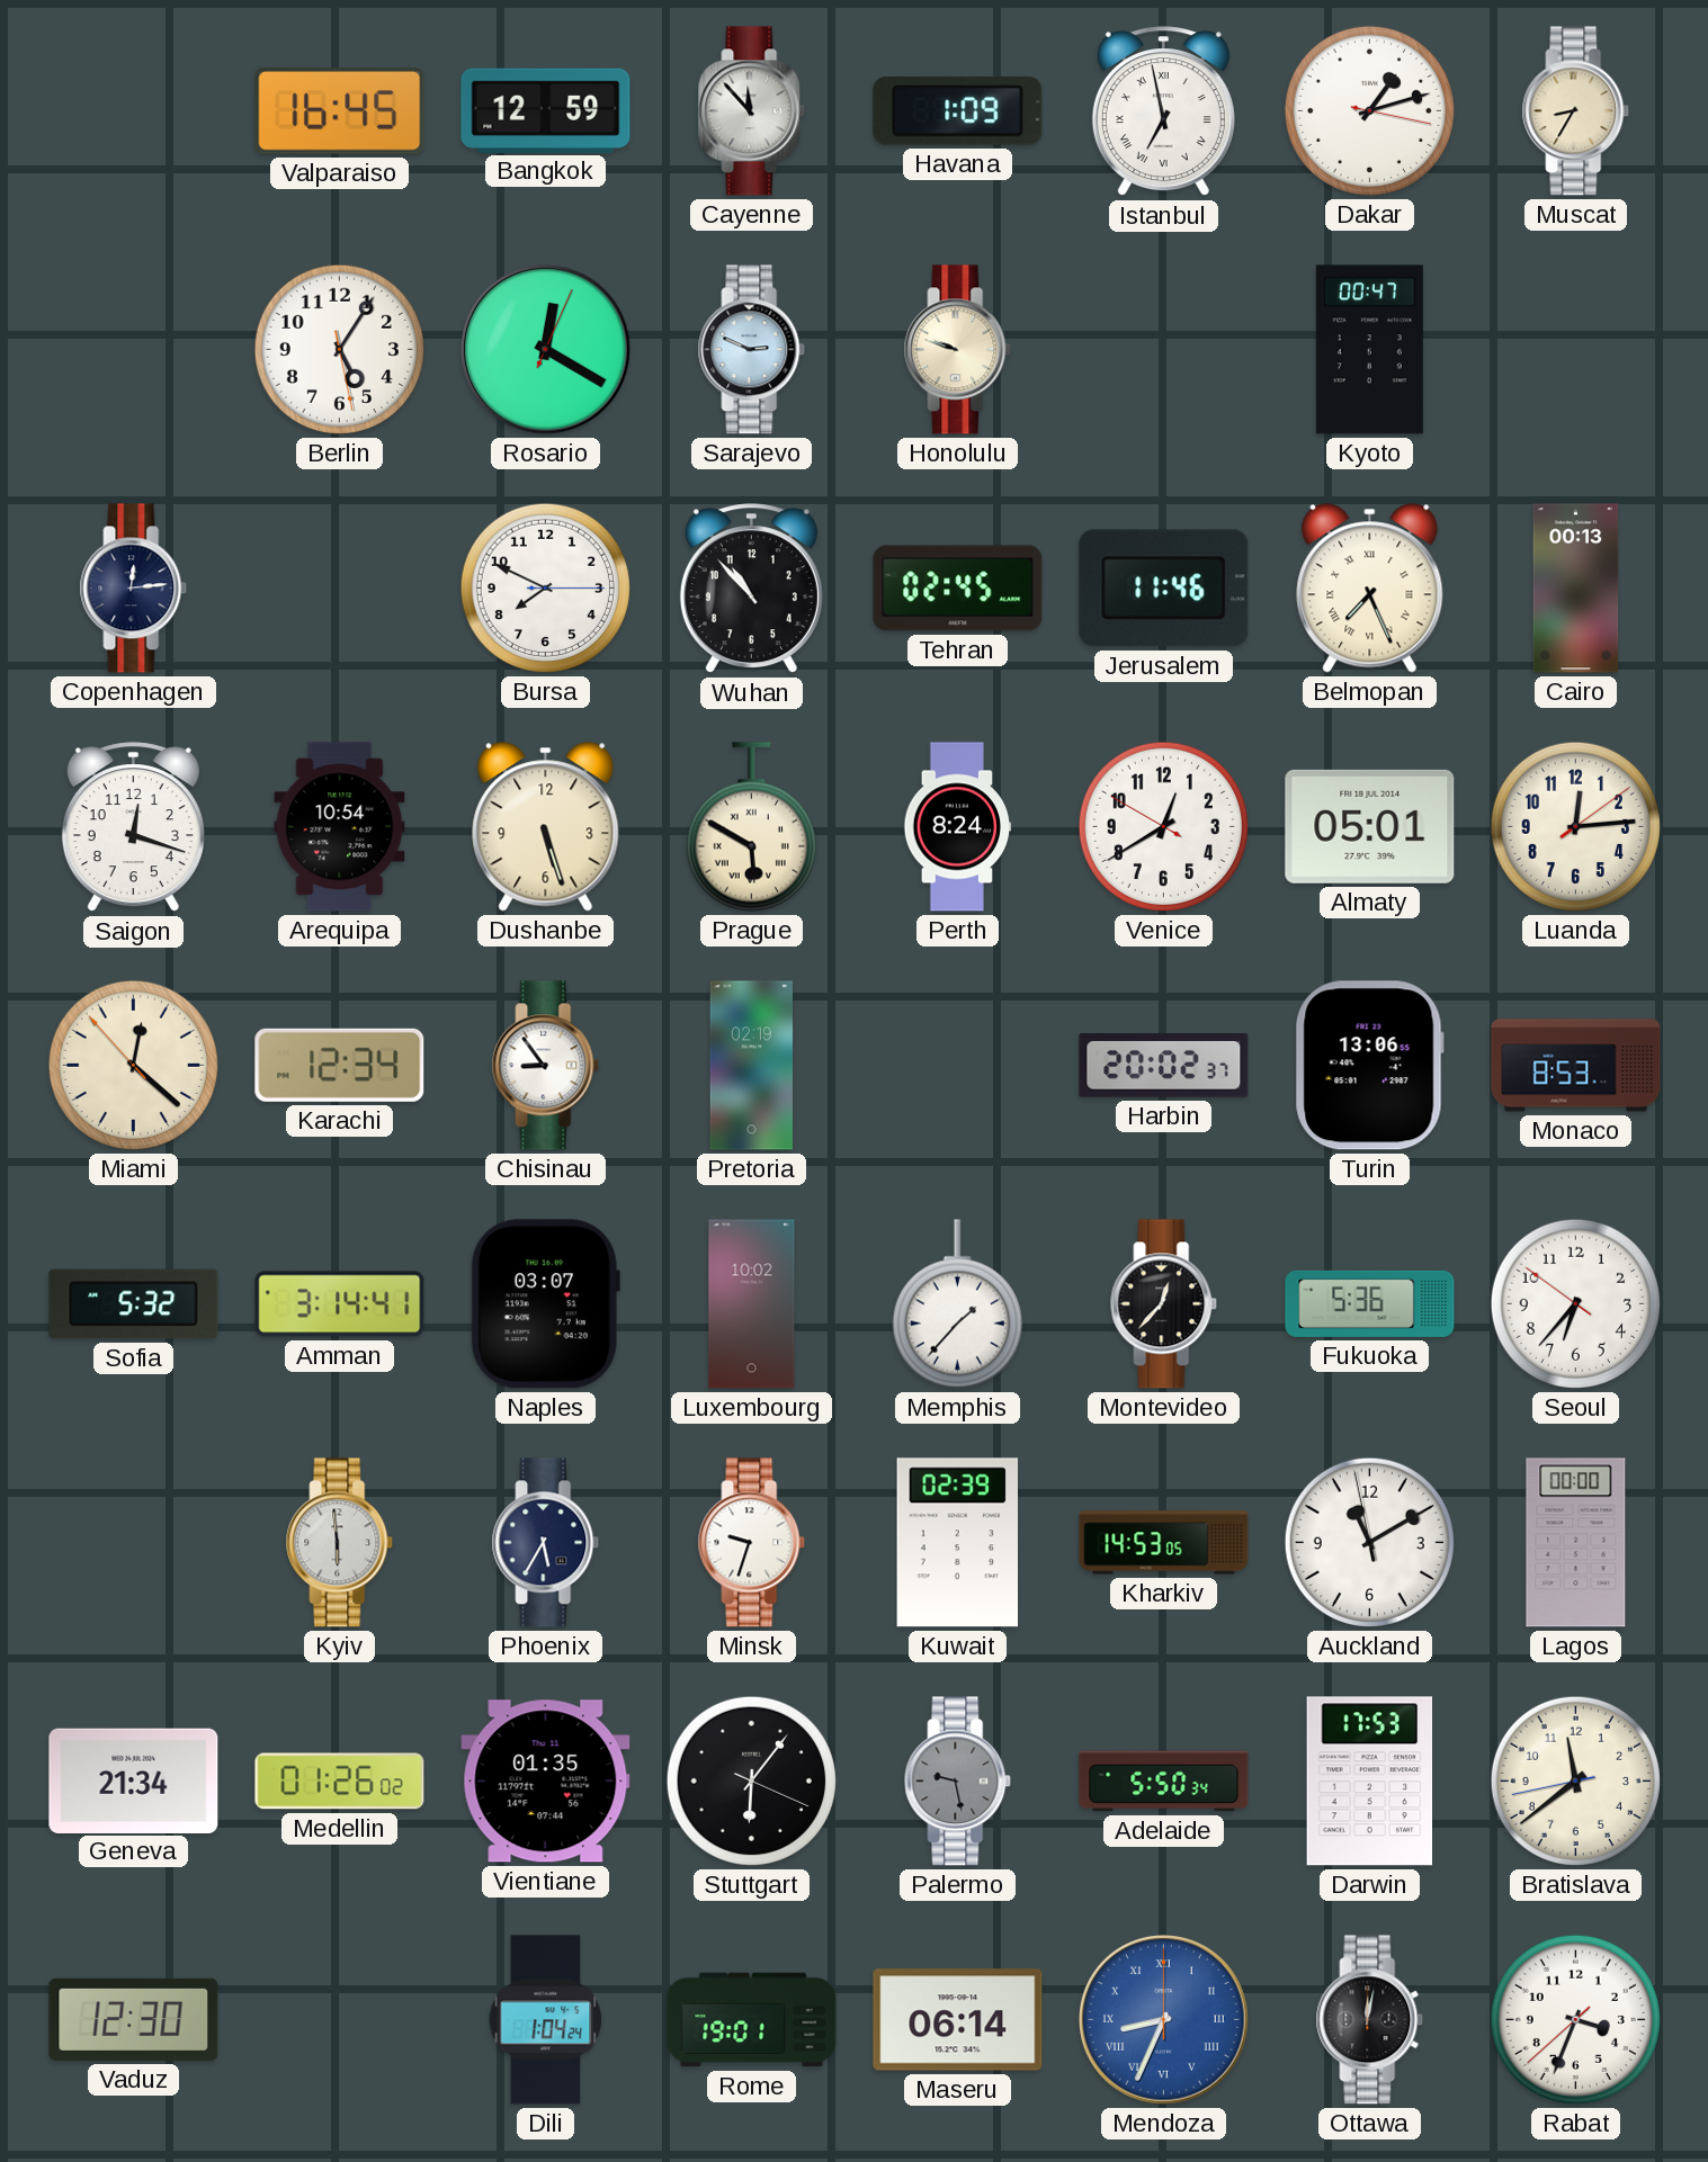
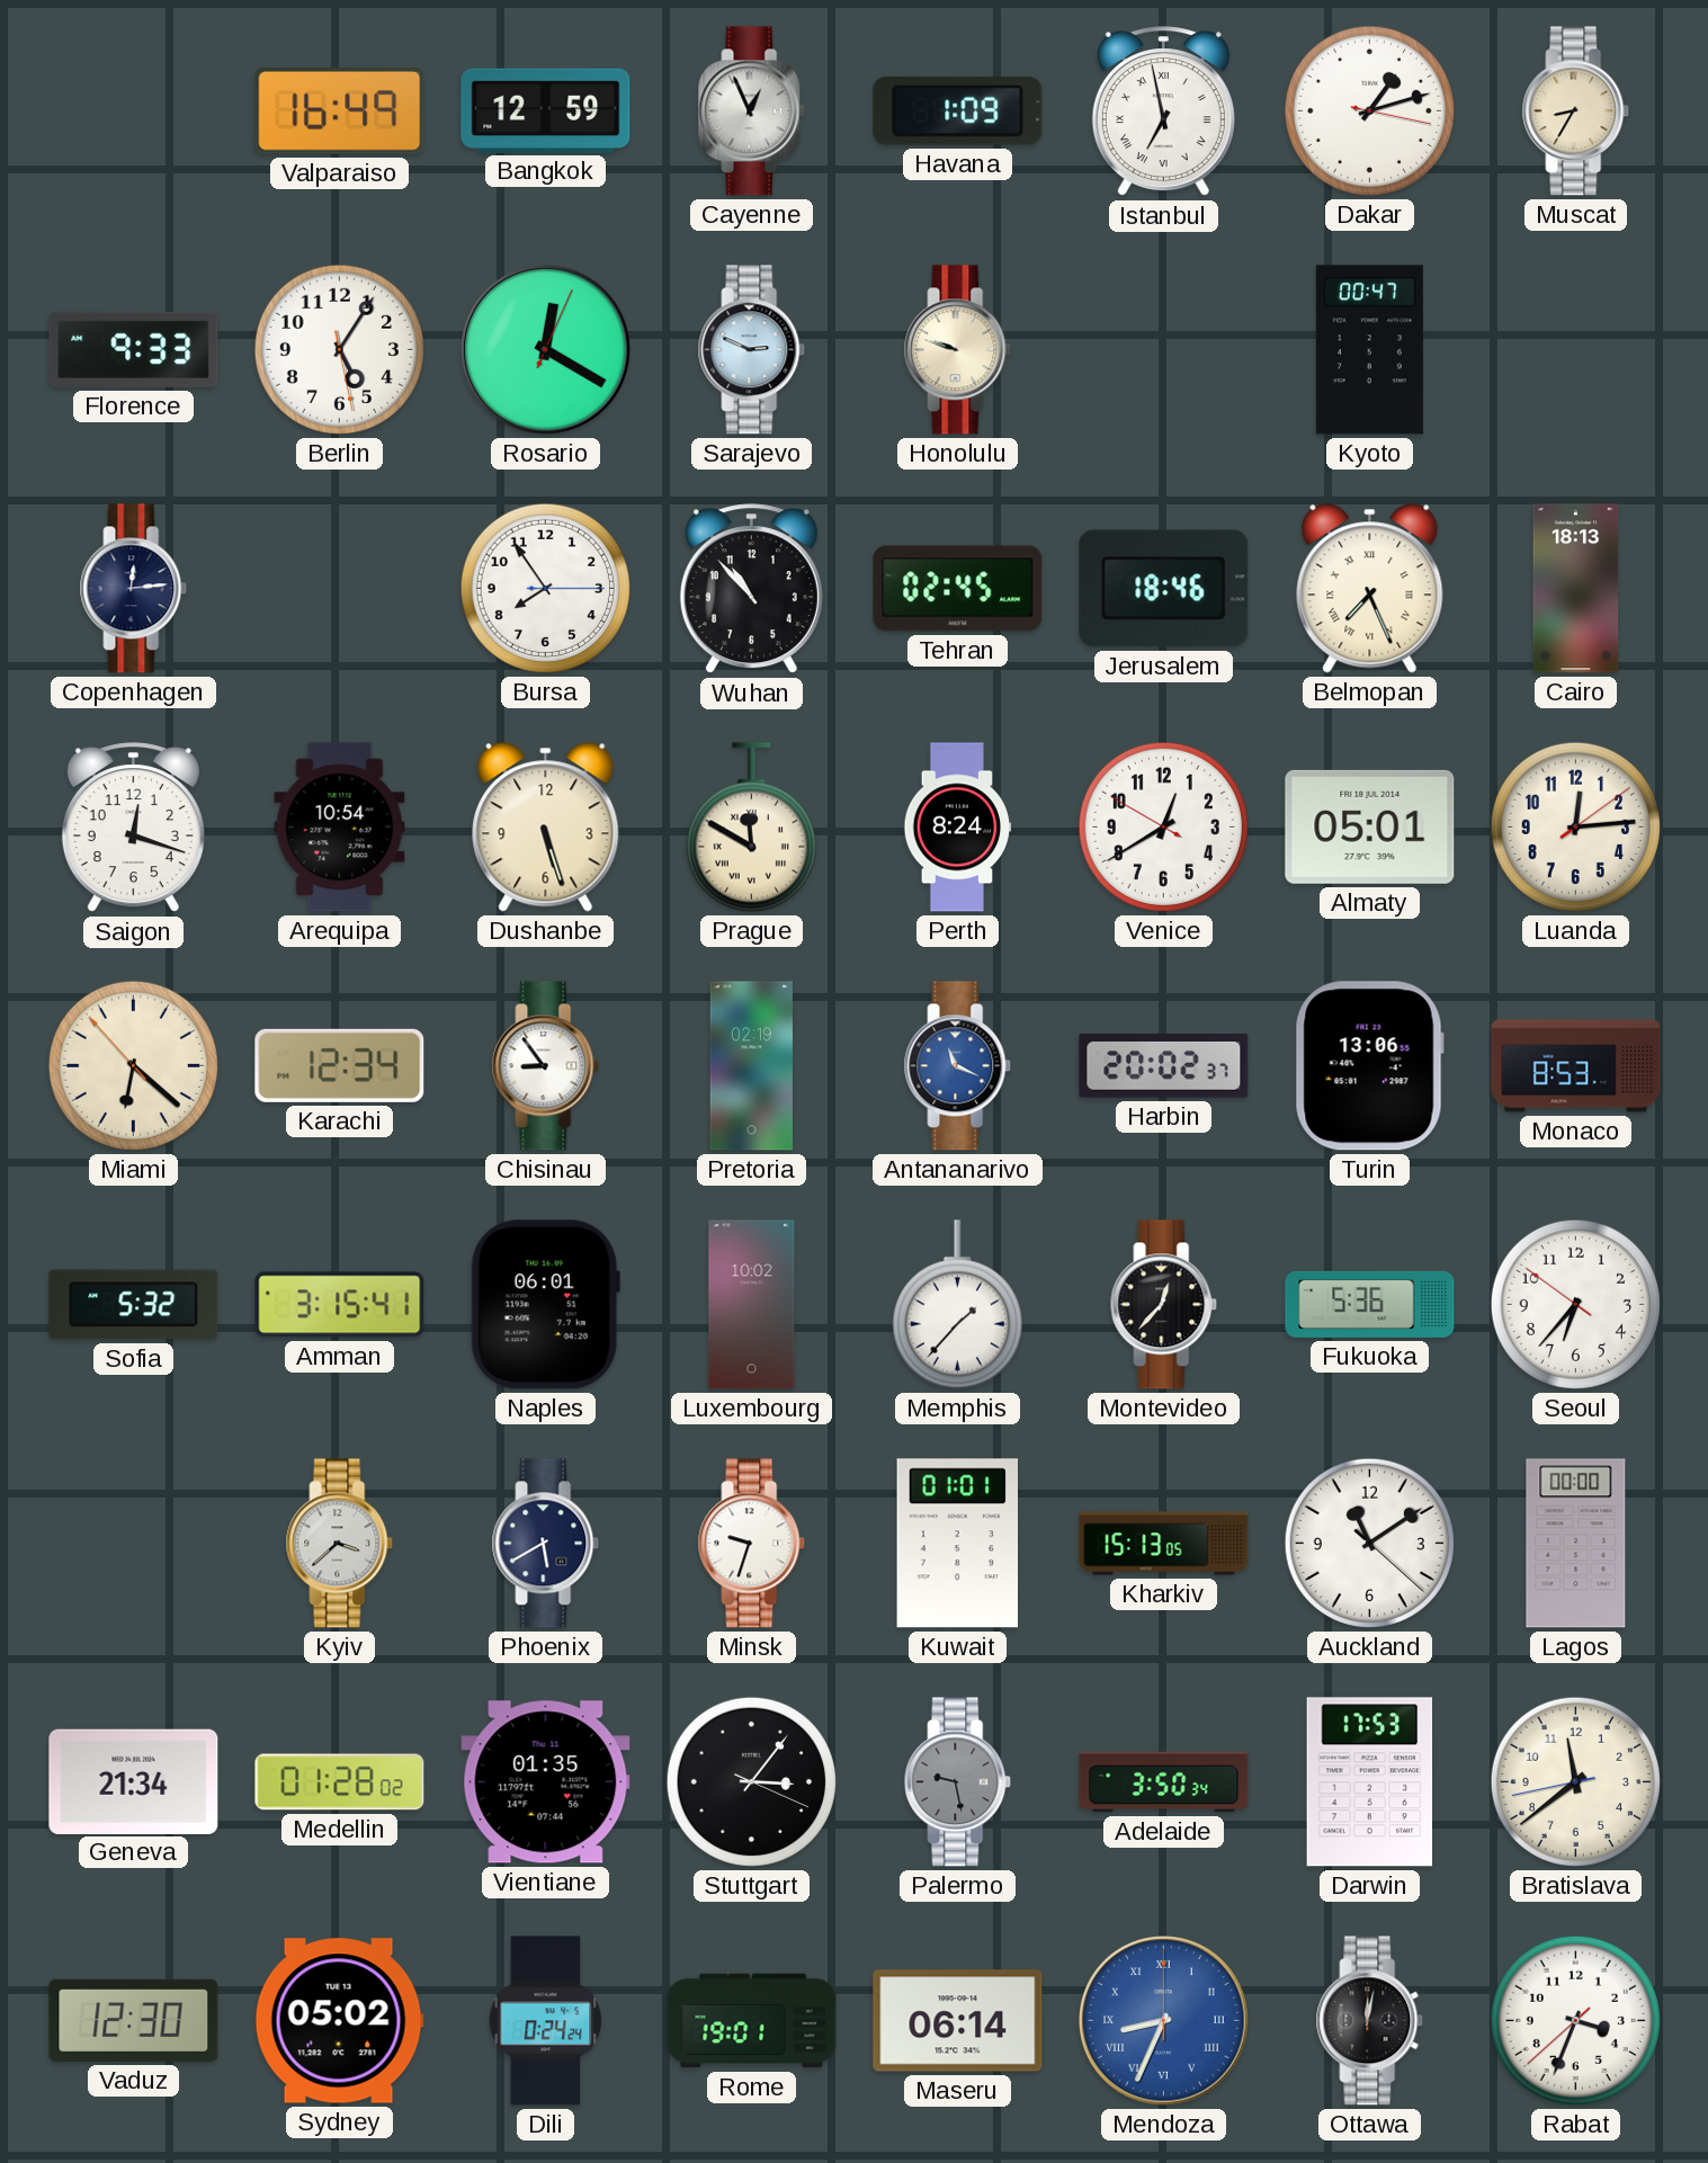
Valparaiso: 16:45 -> 16:49 (340, 111)
Cayenne: 11:53 -> 12:56 (752, 111)
Florence: none -> 9:33 (134, 349)
Bursa: 7:49 -> 7:54 (545, 588)
Jerusalem: 11:46 -> 18:46 (1164, 589)
Cairo: 00:13 -> 18:13 (1576, 589)
Prague: 5:50 -> 11:50 (751, 828)
Miami: 12:21 -> 6:21 (133, 1065)
Antananarivo: none -> 11:19 (958, 1066)
Amman: 3:14 -> 3:15 (340, 1305)
Naples: 03:07 -> 06:01 (545, 1305)
Kyiv: 5:59 -> 3:38 (340, 1544)
Phoenix: 5:35 -> 5:40 (546, 1544)
Kuwait: 02:39 -> 01:01 (957, 1544)
Kharkiv: 14:53 -> 15:13 (1164, 1544)
Auckland: 11:09:58 -> 11:09:22 (1369, 1543)
Medellin: 01:26 -> 01:28 (340, 1782)
Stuttgart: 6:06 -> 3:06 (751, 1781)
Adelaide: 5:50 -> 3:50 (1164, 1782)
Sydney: none -> 05:02 (339, 2021)
Dili: 1:04 -> 0:24 (546, 2021)
